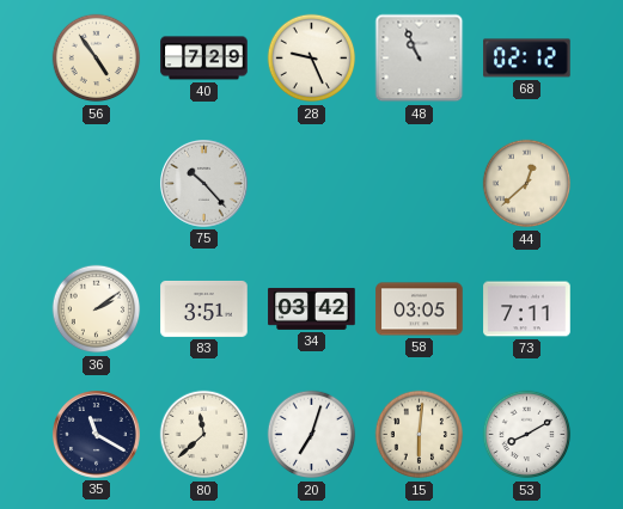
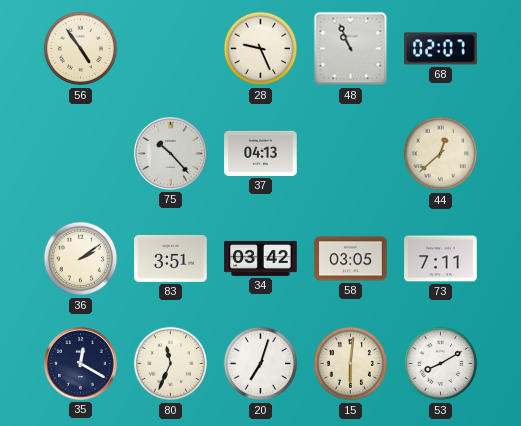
40: 7:29 -> none (204, 59)
68: 02:12 -> 02:07 (441, 49)
37: none -> 04:13 (261, 153)
35: 11:20 -> 12:20 (81, 364)
80: 11:38 -> 11:34 (171, 364)
